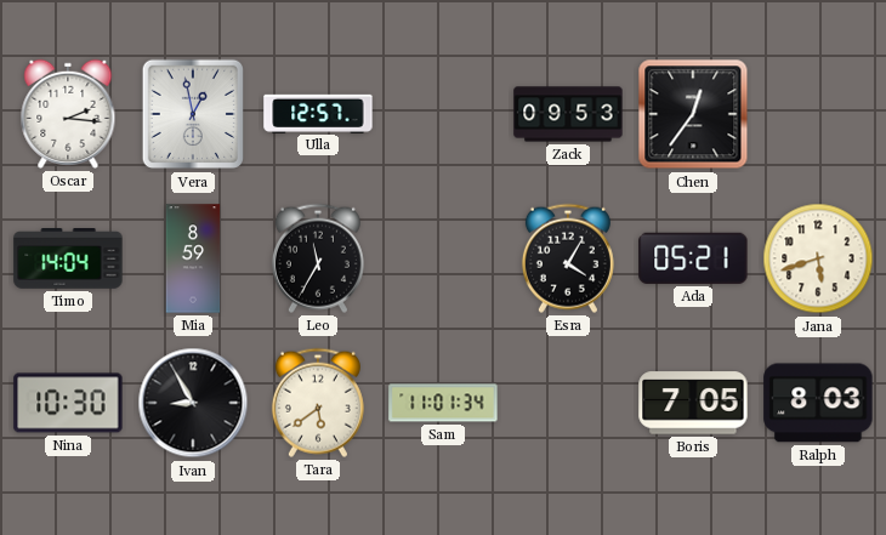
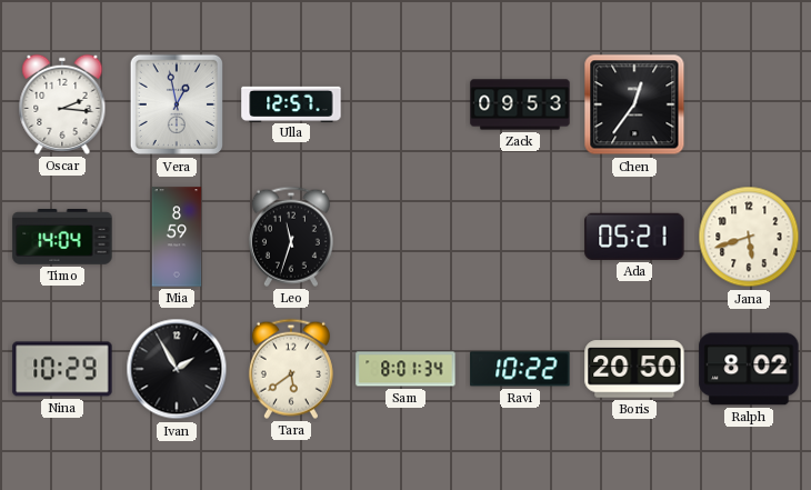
Leo: 11:35 -> 11:33 (291, 237)
Esra: 4:05 -> none (568, 258)
Nina: 10:30 -> 10:29 (62, 369)
Ivan: 8:55 -> 1:55 (177, 369)
Sam: 11:01 -> 8:01 (405, 369)
Ravi: none -> 10:22 (520, 369)
Boris: 7:05 -> 20:50 (634, 369)
Ralph: 8:03 -> 8:02 (749, 369)
